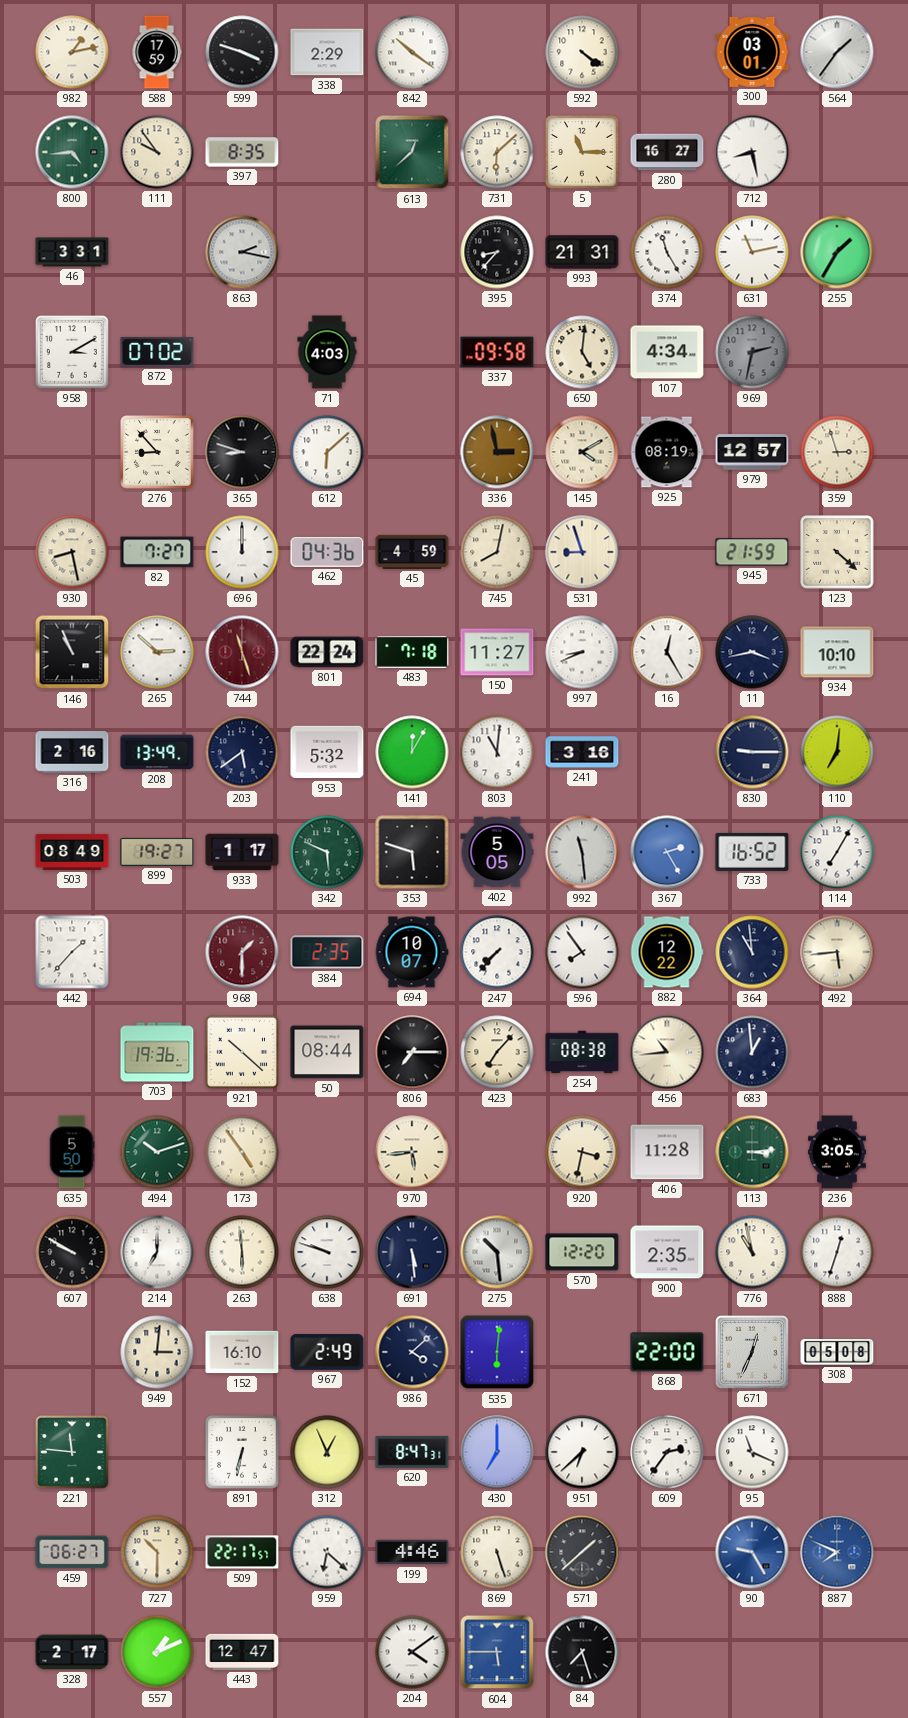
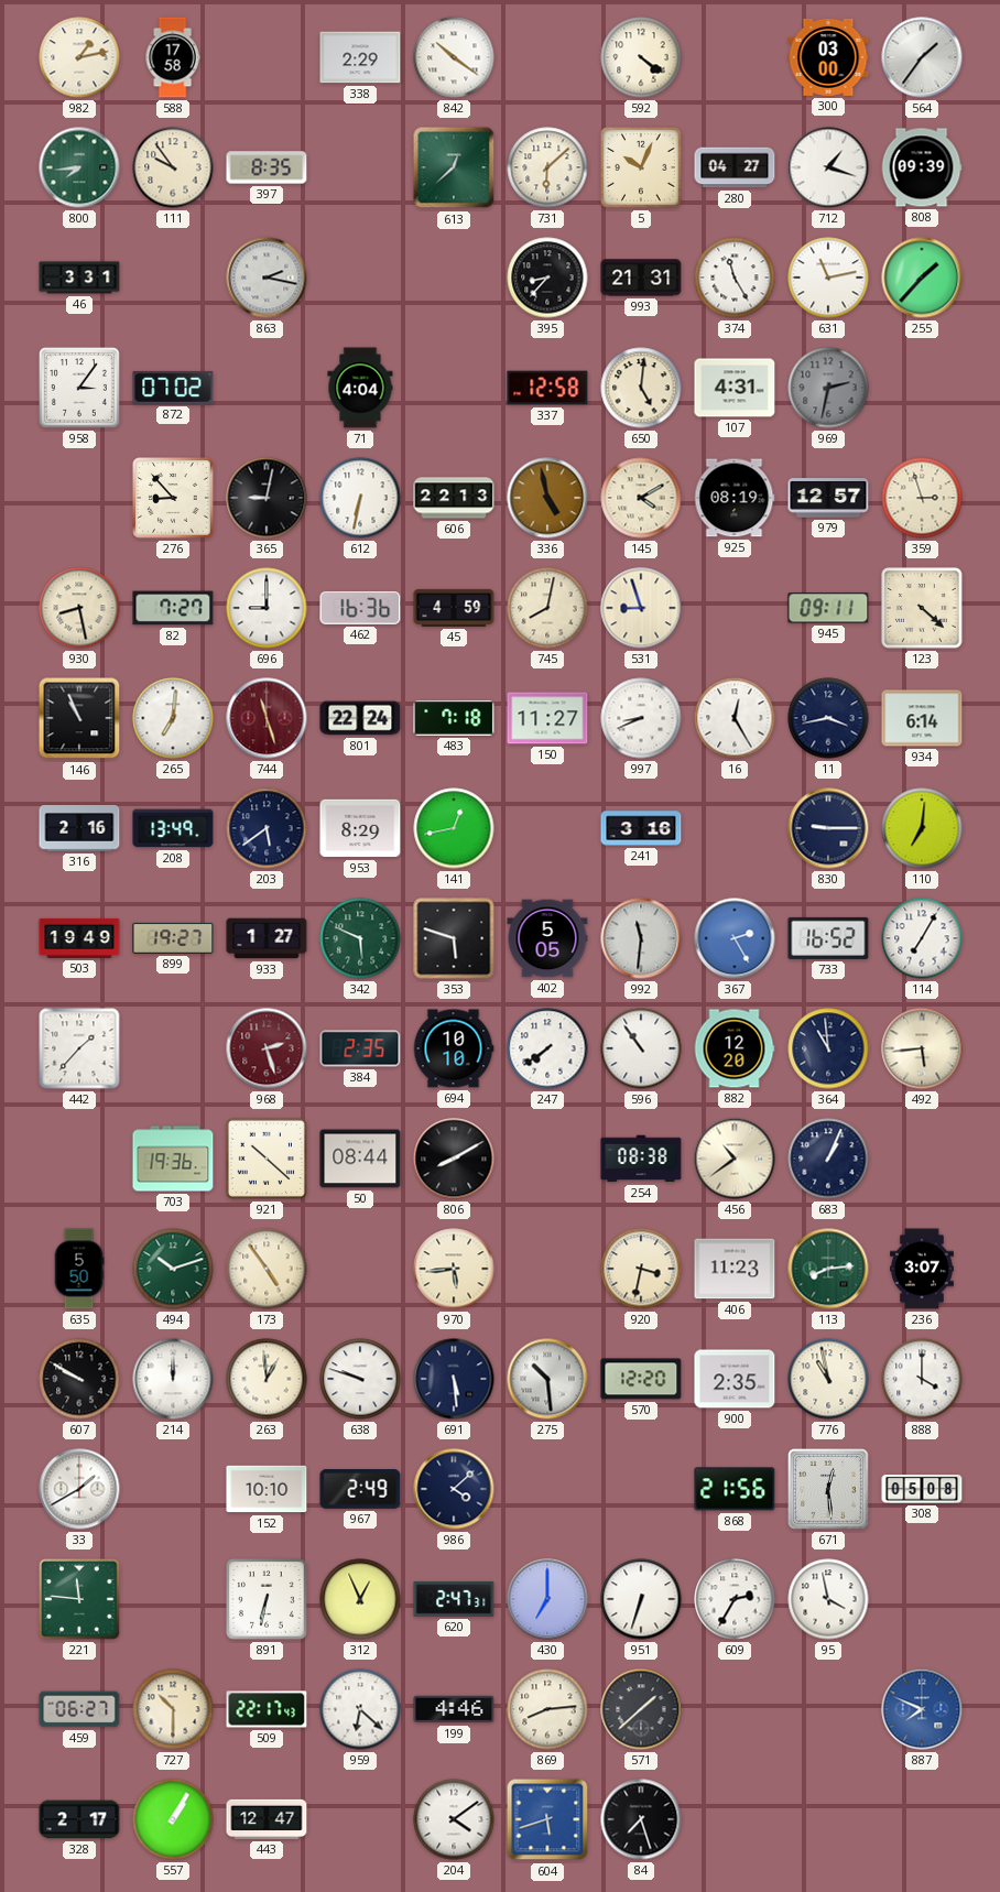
588: 17:59 -> 17:58 (173, 57)
599: 3:48 -> none (242, 52)
300: 03:01 -> 03:00 (828, 57)
800: 4:44 -> 7:44 (79, 167)
5: 11:15 -> 10:04 (641, 167)
280: 16:27 -> 04:27 (735, 167)
712: 8:28 -> 1:18 (828, 167)
808: none -> 09:39 (922, 167)
255: 1:35 -> 1:37 (922, 278)
958: 3:10 -> 3:06 (80, 389)
71: 4:03 -> 4:04 (360, 388)
337: 09:58 -> 12:58 (547, 388)
107: 4:34 -> 4:31 (735, 388)
365: 8:48 -> 9:02 (267, 498)
612: 6:08 -> 6:32 (360, 498)
606: none -> 22:13 (454, 498)
336: 2:58 -> 4:58 (547, 498)
696: 12:00 -> 9:00 (267, 608)
462: 04:36 -> 16:36 (360, 608)
945: 21:59 -> 09:11 (828, 608)
265: 2:52 -> 7:01 (173, 718)
934: 10:10 -> 6:14 (922, 718)
953: 5:32 -> 8:29 (360, 828)
141: 12:05 -> 12:43 (454, 828)
803: 11:01 -> none (497, 752)
503: 08:49 -> 19:49 (79, 938)
933: 1:17 -> 1:27 (267, 938)
992: 11:29 -> 11:31 (641, 938)
968: 1:30 -> 2:27 (267, 1048)
694: 10:07 -> 10:10 (454, 1048)
247: 7:37 -> 7:39 (547, 1048)
596: 7:54 -> 10:54 (641, 1048)
882: 12:22 -> 12:20 (735, 1048)
806: 7:15 -> 8:10 (454, 1159)
423: 7:07 -> none (497, 1052)
456: 10:44 -> 10:39 (735, 1159)
683: 12:59 -> 1:04 (828, 1159)
406: 11:28 -> 11:23 (735, 1269)
113: 3:14 -> 8:14 (828, 1269)
236: 3:05 -> 3:07 (923, 1269)
214: 7:00 -> 12:00 (173, 1379)
263: 5:59 -> 12:59 (267, 1379)
888: 12:33 -> 4:00 (922, 1379)
33: none -> 1:40 (79, 1489)
949: 3:01 -> none (157, 1352)
152: 16:10 -> 10:10 (267, 1489)
535: 6:01 -> none (497, 1352)
868: 22:00 -> 21:56 (735, 1489)
671: 12:34 -> 12:29 (829, 1490)
620: 8:47 -> 2:47 (454, 1599)
951: 6:38 -> 6:33 (641, 1599)
609: 2:36 -> 2:35 (735, 1599)
95: 11:19 -> 3:58 (828, 1599)
509: 22:17:57 -> 22:17:43 (267, 1709)
869: 5:27 -> 8:14 (547, 1709)
90: 9:25 -> none (752, 1552)
557: 1:11 -> 1:05 (173, 1819)
604: 5:45 -> 5:42 (547, 1819)
